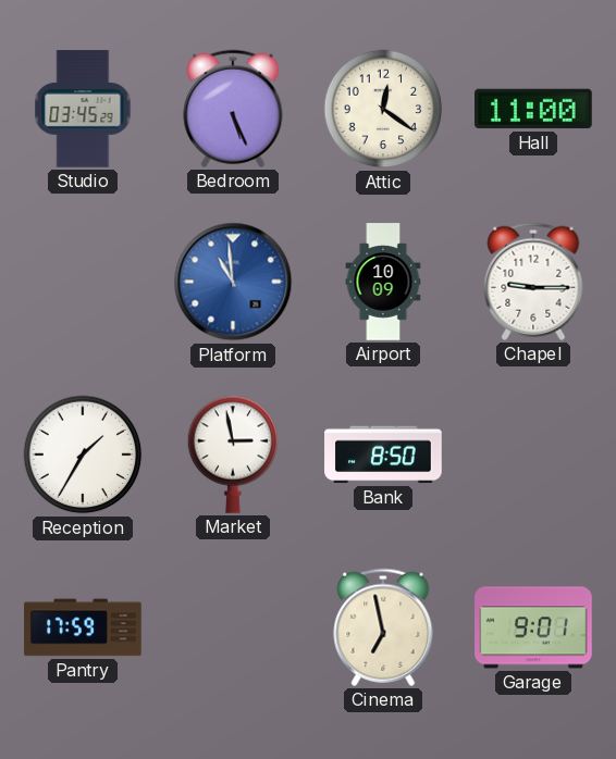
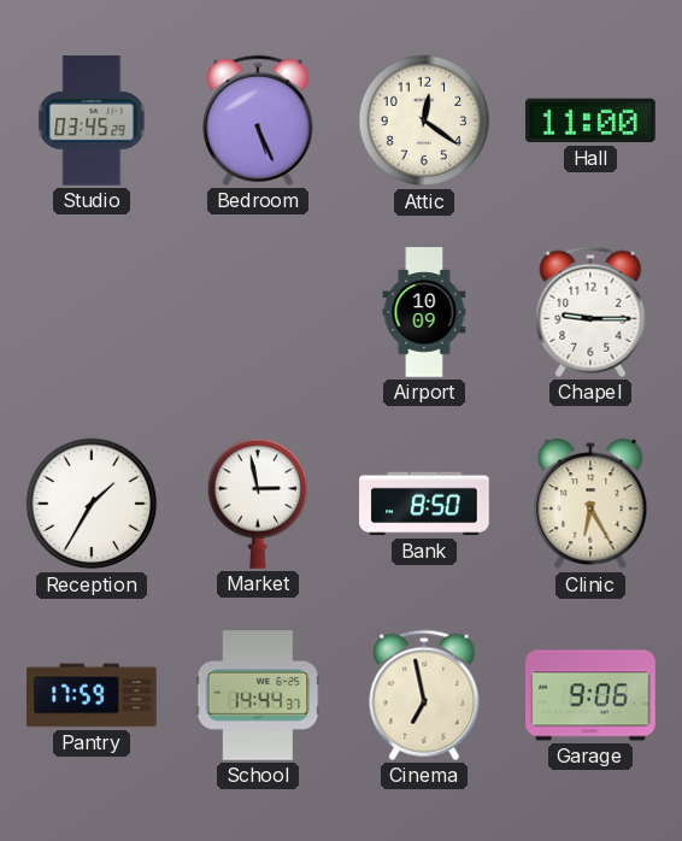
Platform: 10:59 -> none (233, 282)
Clinic: none -> 6:25 (590, 504)
School: none -> 14:44 (258, 695)
Garage: 9:01 -> 9:06 (590, 695)
